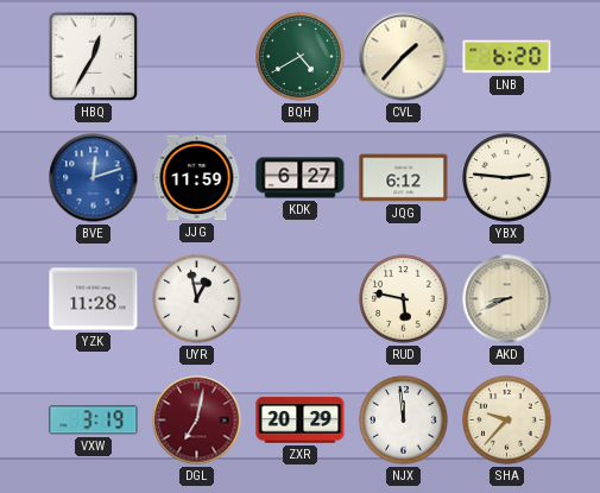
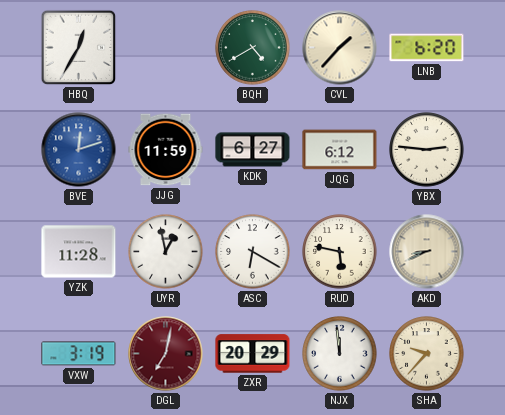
ASC: none -> 6:20 (253, 252)
